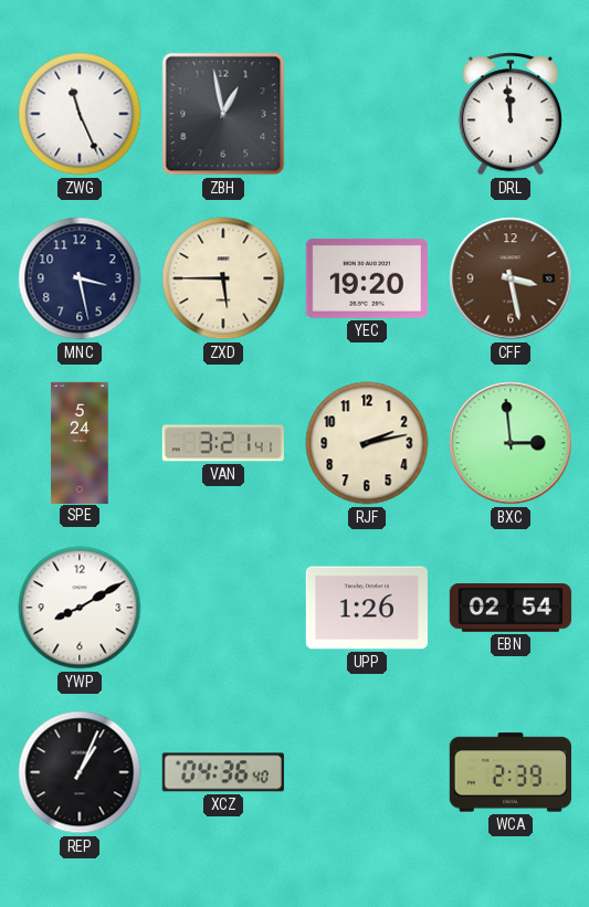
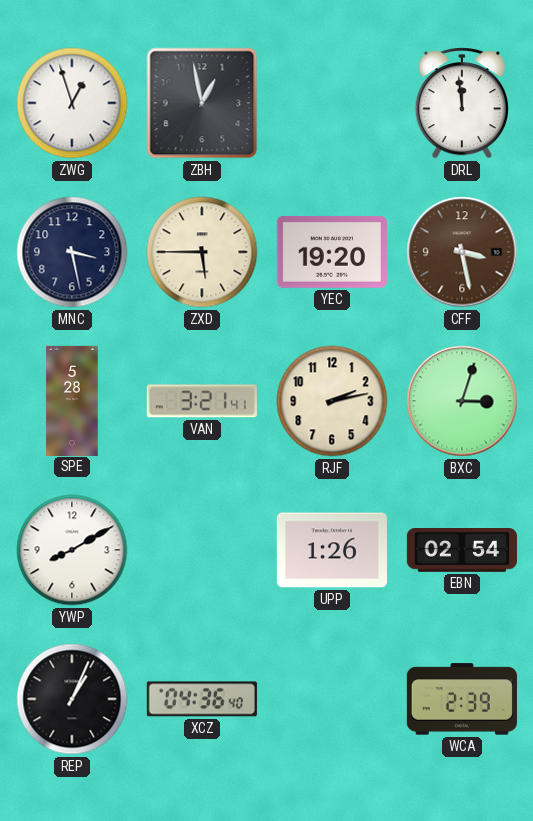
ZWG: 11:26 -> 12:57 (72, 103)
SPE: 5:24 -> 5:28 (72, 400)
BXC: 2:59 -> 3:03 (462, 401)
